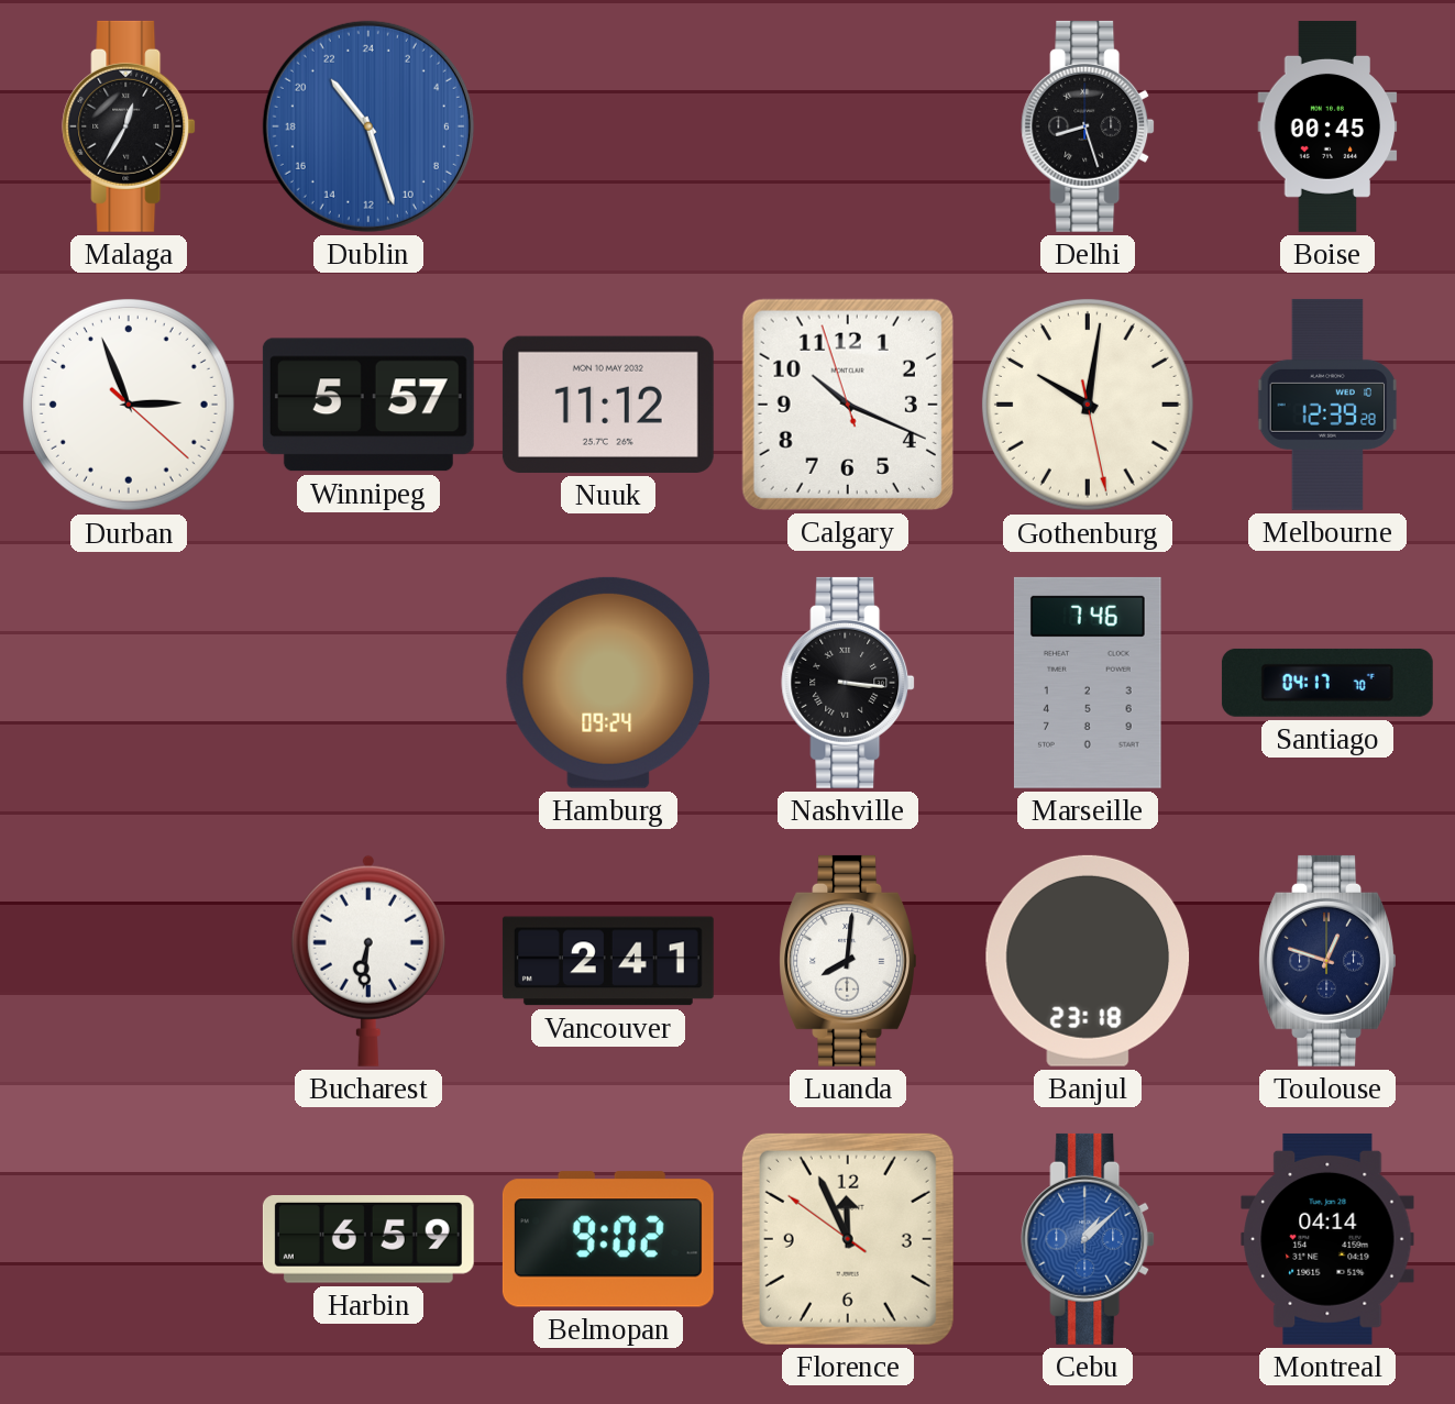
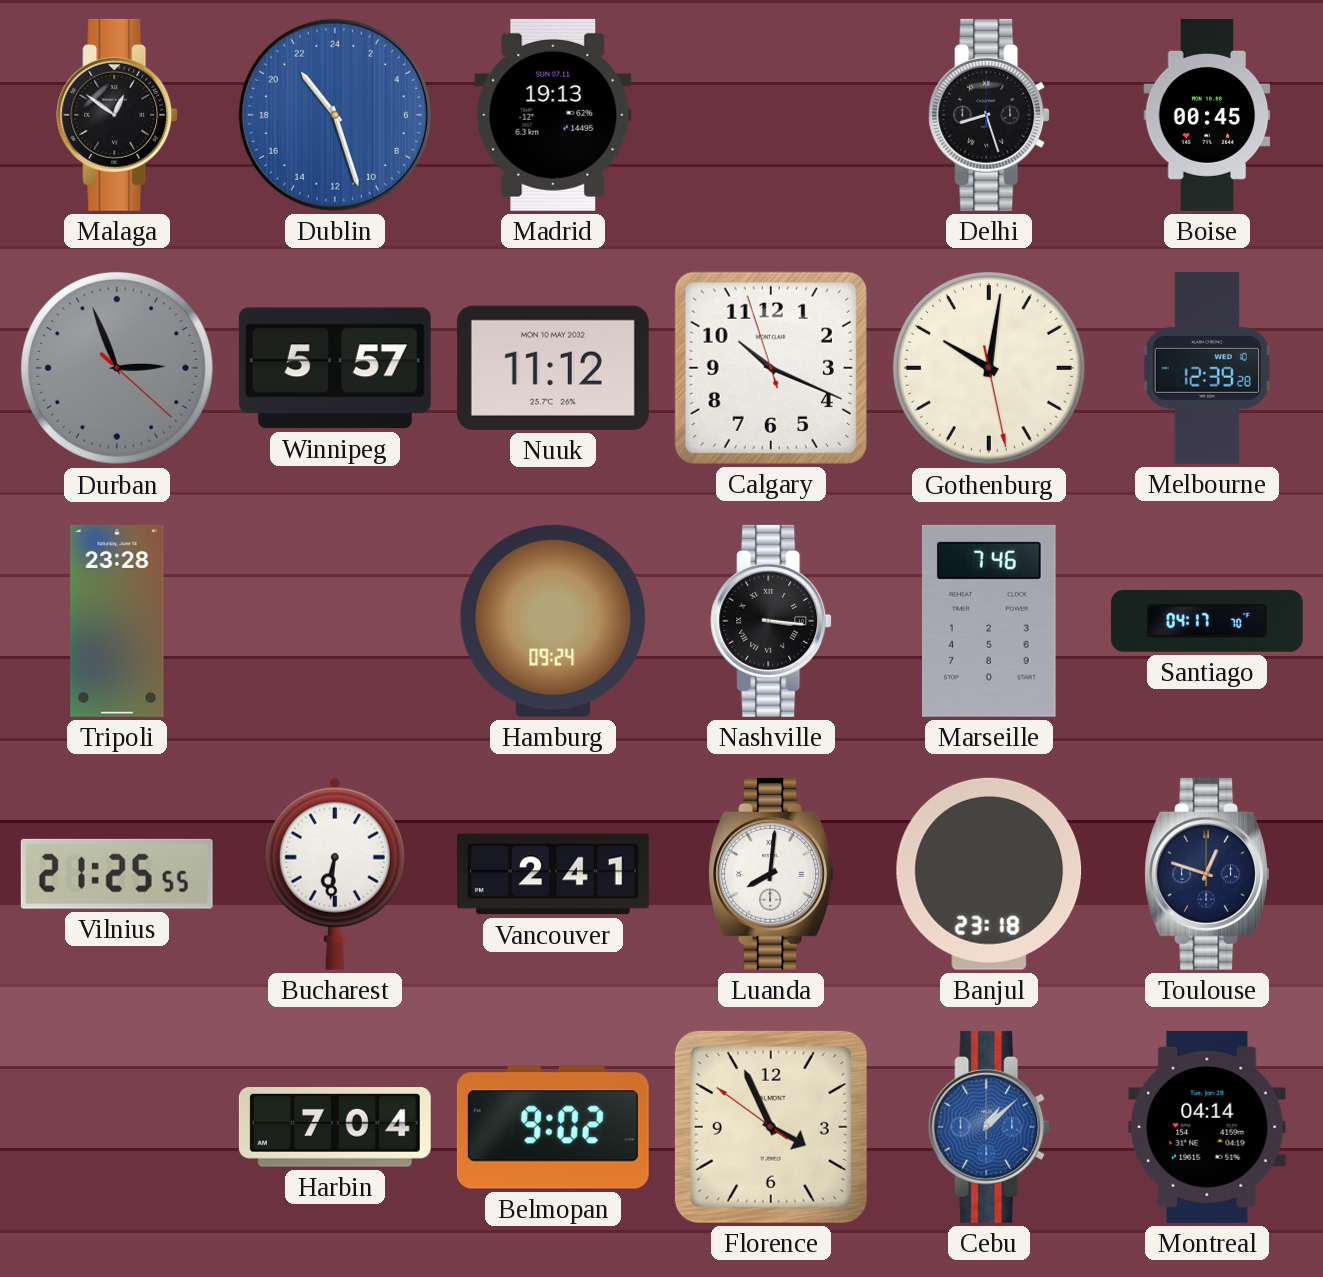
Malaga: 12:35 -> 12:51 (117, 115)
Madrid: none -> 19:13 (553, 115)
Durban dial: white -> grey (117, 368)
Tripoli: none -> 23:28 (117, 621)
Vilnius: none -> 21:25 (117, 874)
Harbin: 6:59 -> 7:04 (335, 1128)
Florence: 11:55 -> 3:55 (771, 1127)
